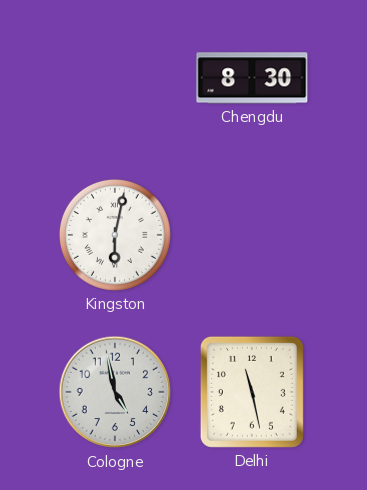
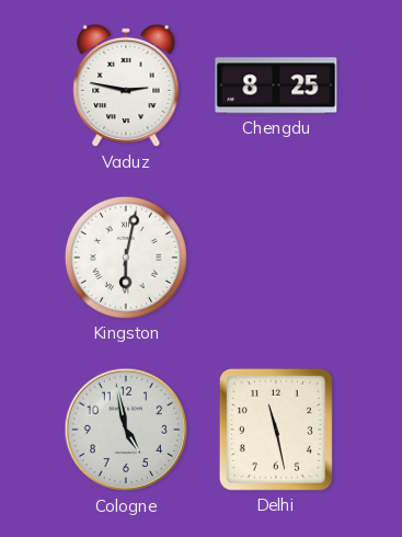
Vaduz: none -> 2:47 (126, 85)
Chengdu: 8:30 -> 8:25 (276, 85)
